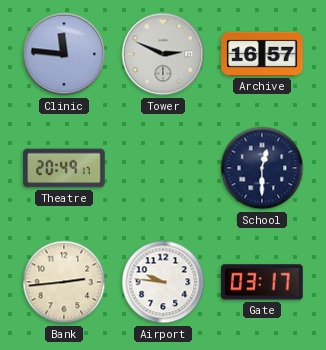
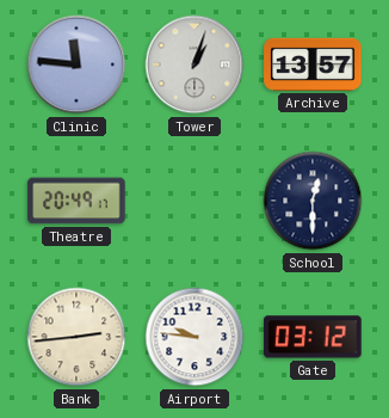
Tower: 2:49 -> 1:03 (194, 64)
Archive: 16:57 -> 13:57 (313, 64)
Gate: 03:17 -> 03:12 (313, 337)
